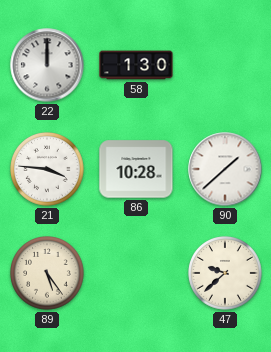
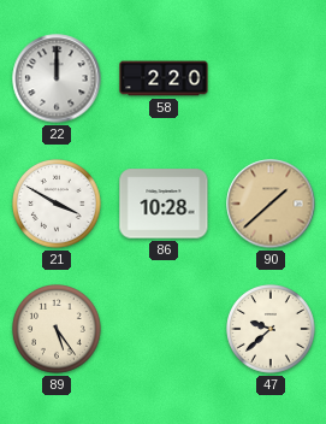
58: 1:30 -> 2:20 (164, 78)
21: 3:46 -> 3:50 (57, 204)
90 dial: white -> champagne (271, 204)
